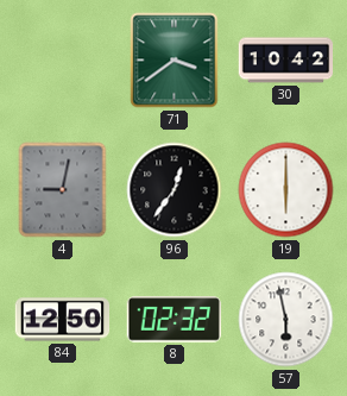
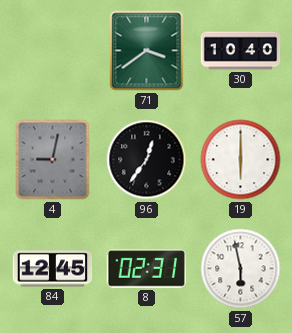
30: 10:42 -> 10:40 (241, 51)
84: 12:50 -> 12:45 (53, 269)
8: 02:32 -> 02:31 (146, 269)
